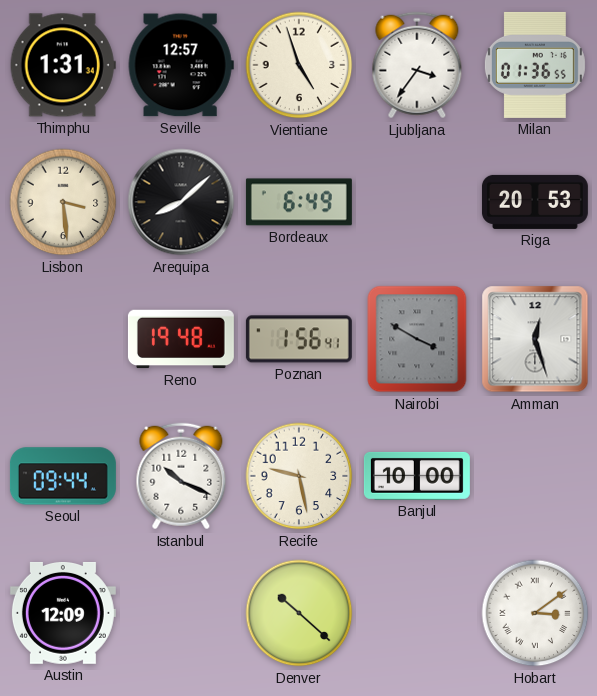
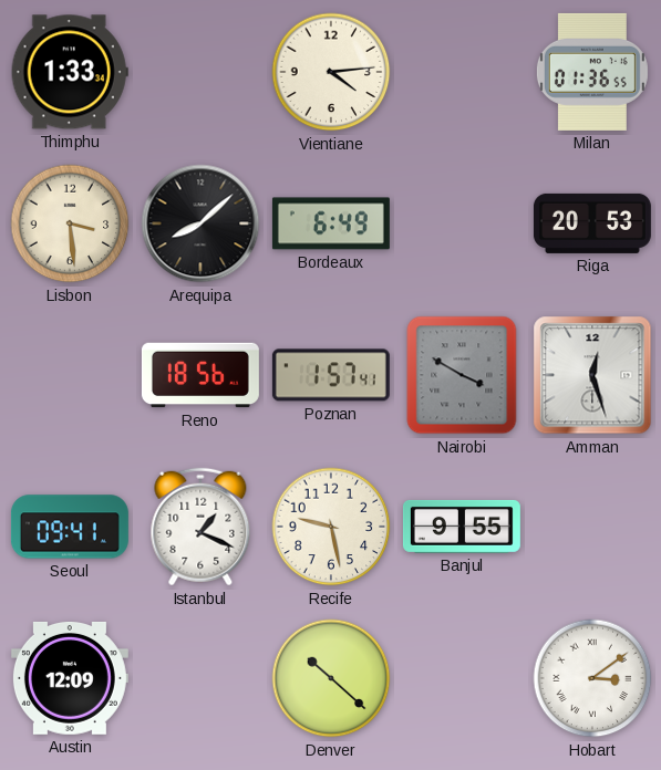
Thimphu: 1:31 -> 1:33 (70, 72)
Seville: 12:57 -> none (181, 65)
Vientiane: 4:57 -> 4:14 (331, 72)
Ljubljana: 3:36 -> none (417, 65)
Reno: 19:48 -> 18:56 (200, 375)
Poznan: 1:56 -> 1:57 (331, 375)
Seoul: 09:44 -> 09:41 (70, 527)
Istanbul: 10:19 -> 1:19 (200, 527)
Banjul: 10:00 -> 9:55 (462, 527)
